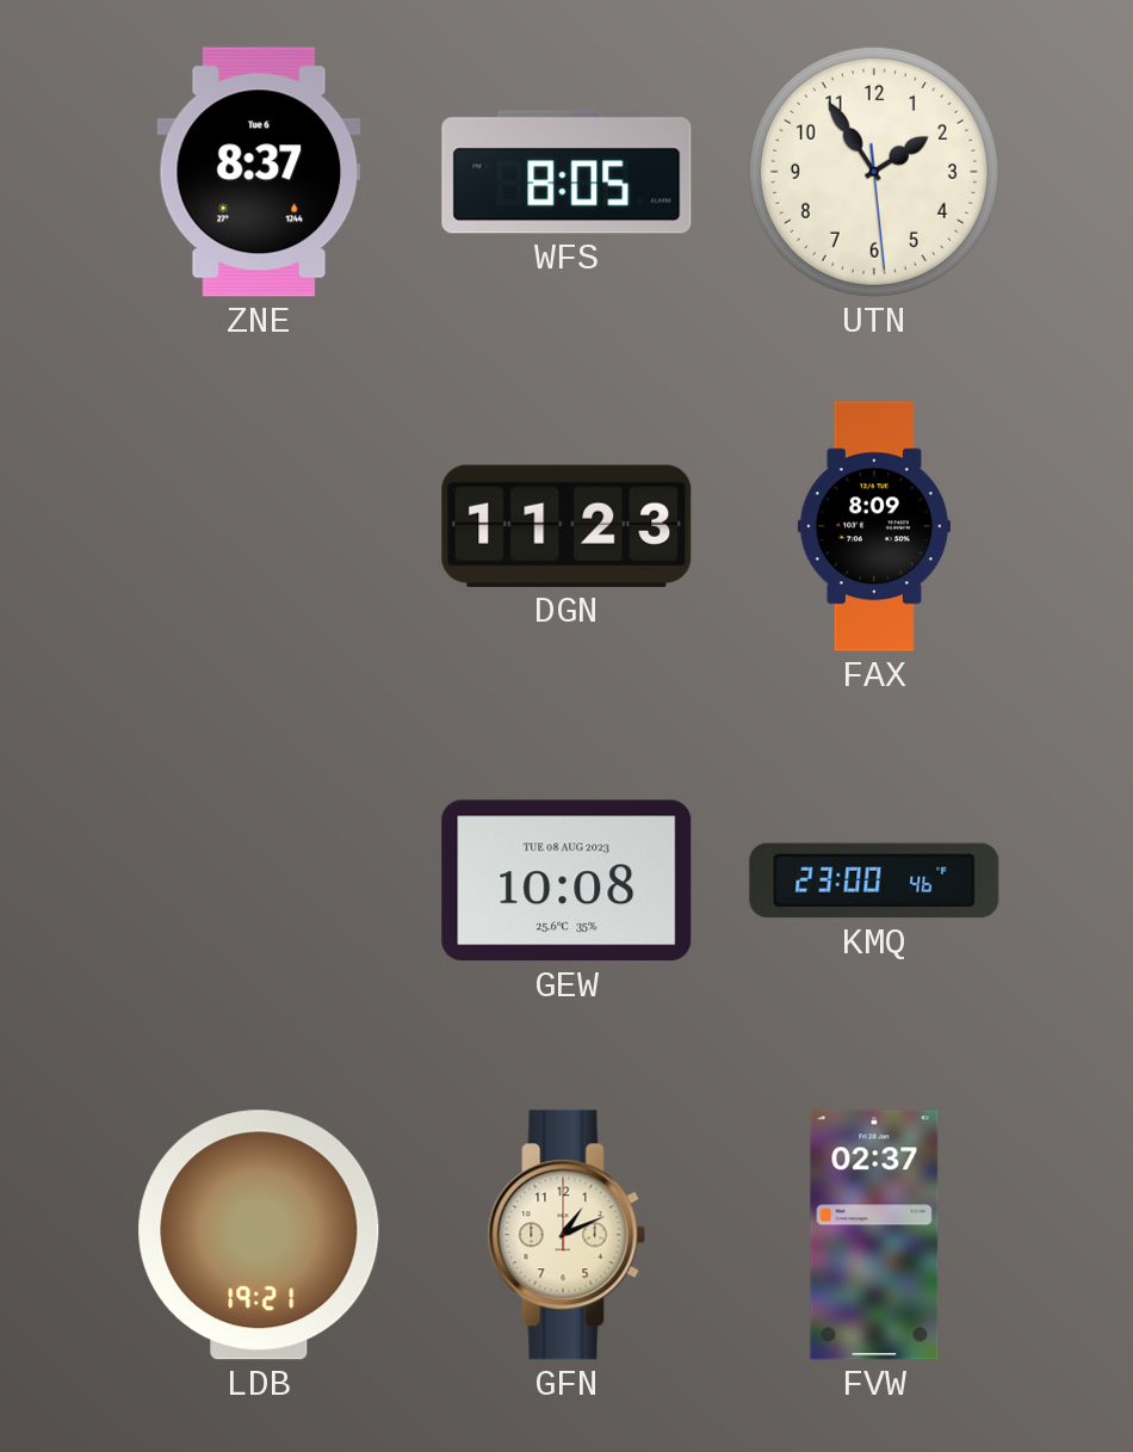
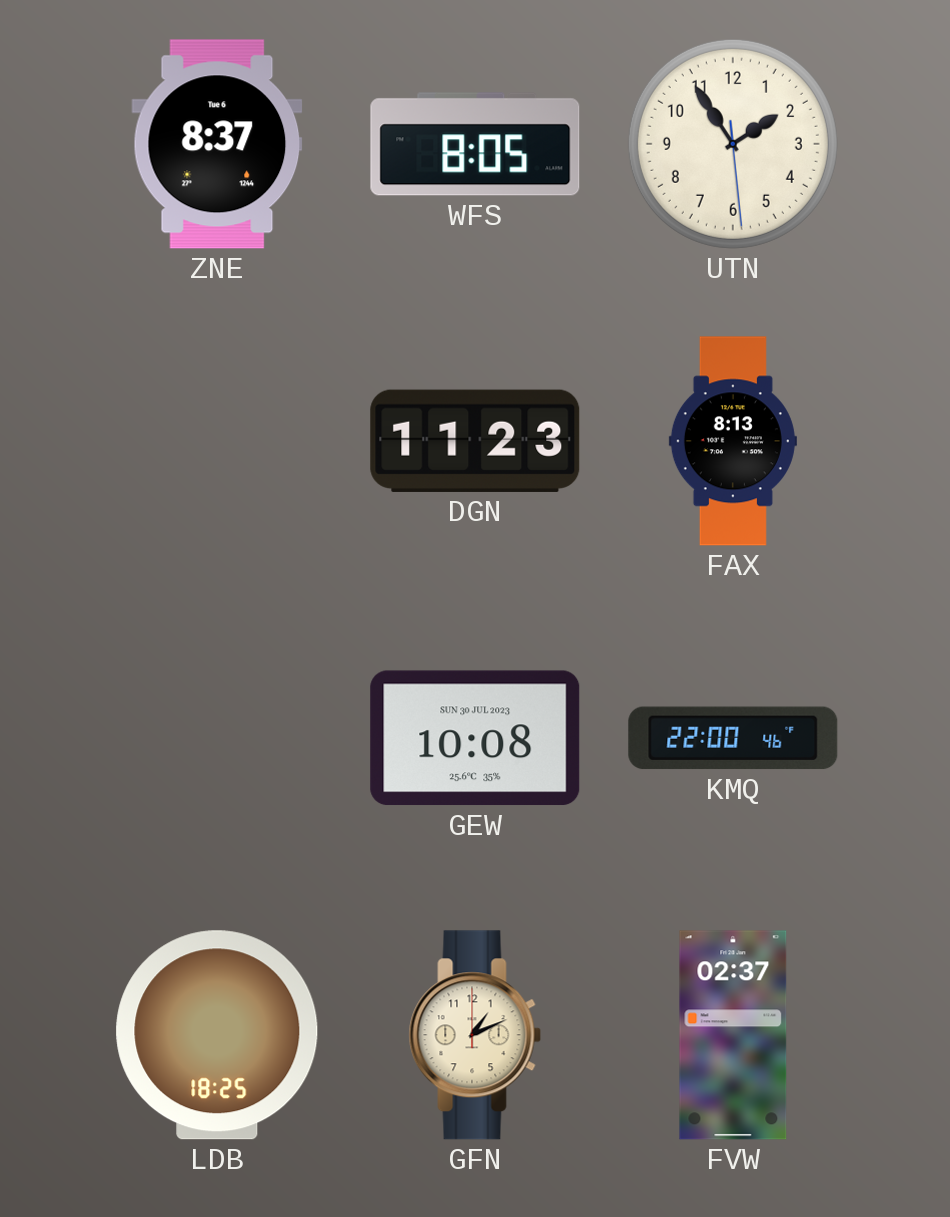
FAX: 8:09 -> 8:13 (733, 441)
GEW date: TUE 08 AUG 2023 -> SUN 30 JUL 2023 (475, 738)
KMQ: 23:00 -> 22:00 (733, 738)
LDB: 19:21 -> 18:25 (217, 1035)
